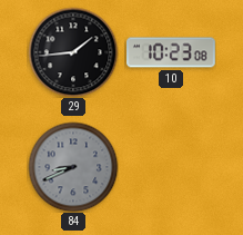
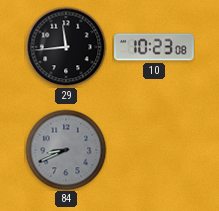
29: 1:44 -> 11:44 (66, 47)
